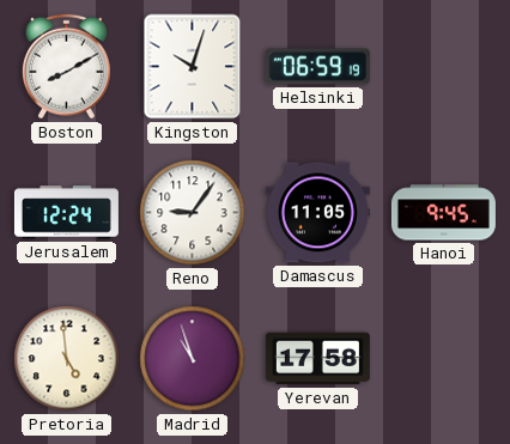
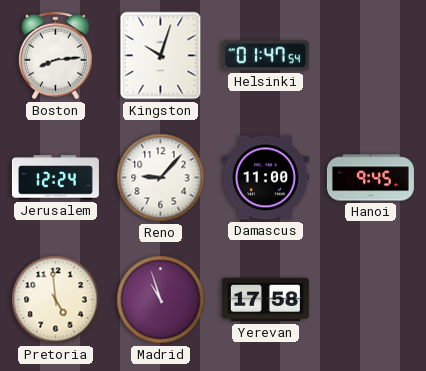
Boston: 8:10 -> 8:14 (55, 56)
Helsinki: 06:59 -> 01:47 (265, 56)
Reno: 9:06 -> 9:07 (161, 178)
Damascus: 11:05 -> 11:00 (265, 178)
